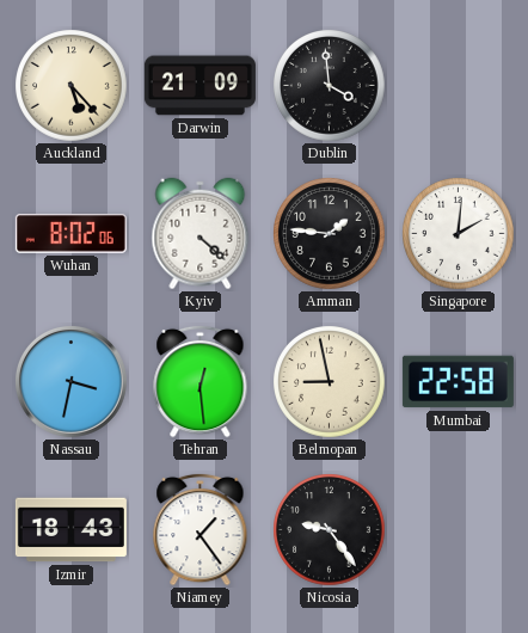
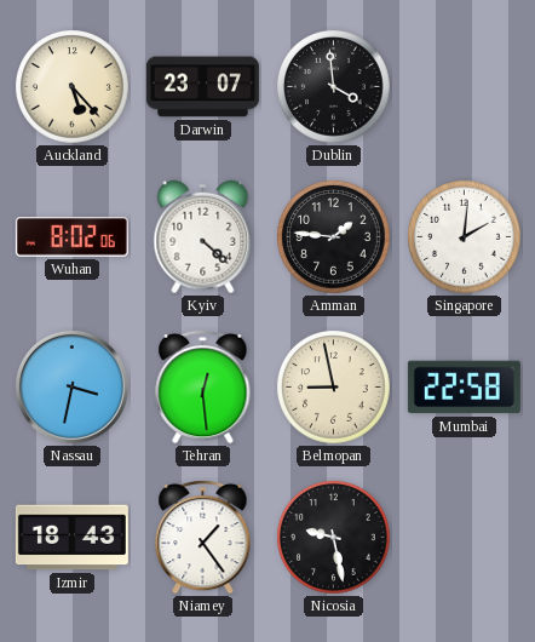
Darwin: 21:09 -> 23:07 (202, 87)
Nicosia: 9:24 -> 9:28 (334, 538)
